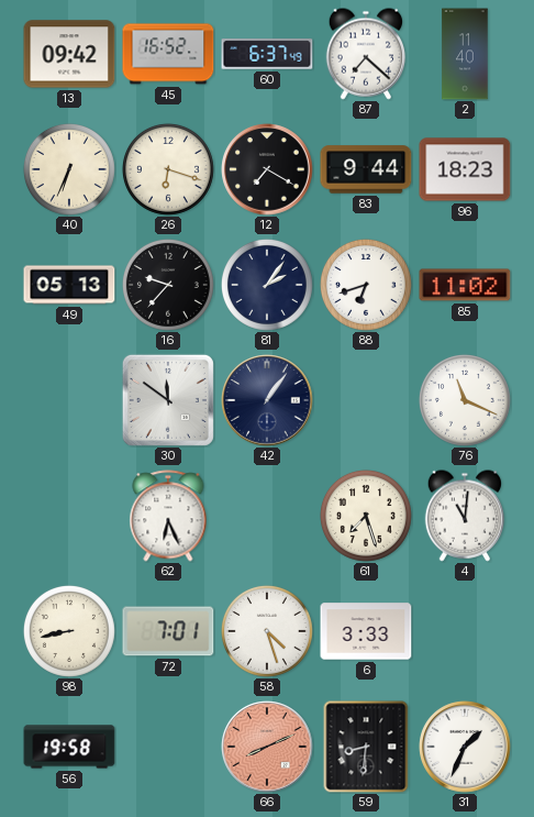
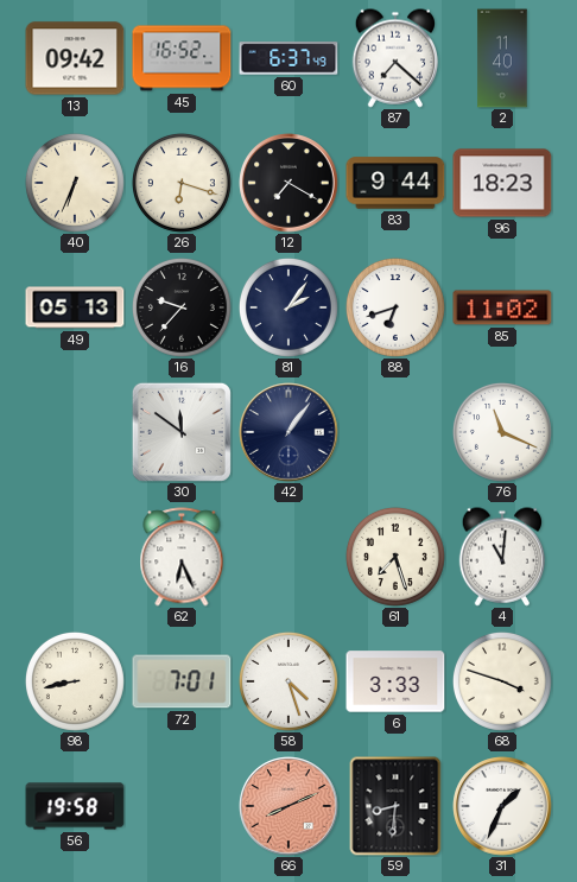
68: none -> 3:48 (502, 681)
